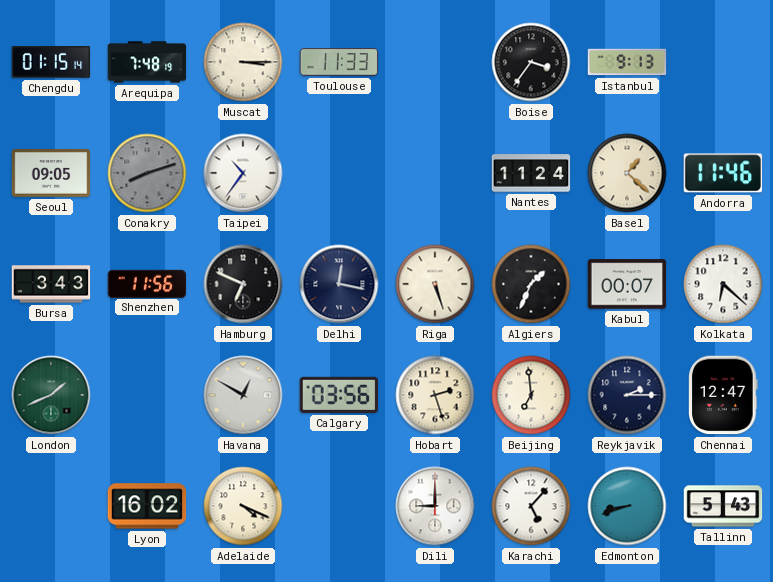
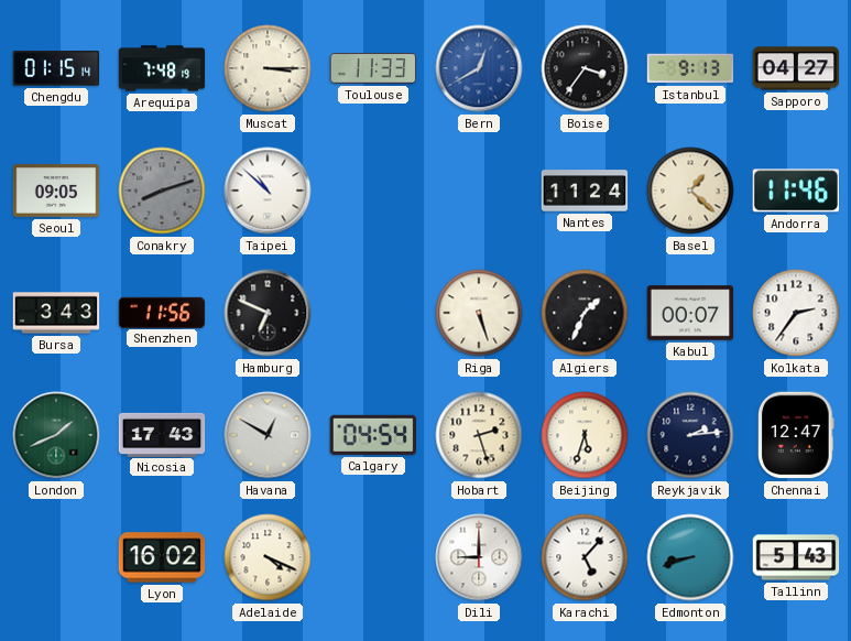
Bern: none -> 12:40 (479, 68)
Sapporo: none -> 04:27 (796, 68)
Taipei: 10:36 -> 10:52 (268, 191)
Delhi: 12:17 -> none (339, 284)
Kolkata: 6:22 -> 2:36 (796, 313)
Nicosia: none -> 17:43 (162, 434)
Calgary: 03:56 -> 04:54 (373, 435)
Beijing: 6:59 -> 5:33 (585, 435)
Reykjavik: 2:15 -> 2:14 (690, 435)
